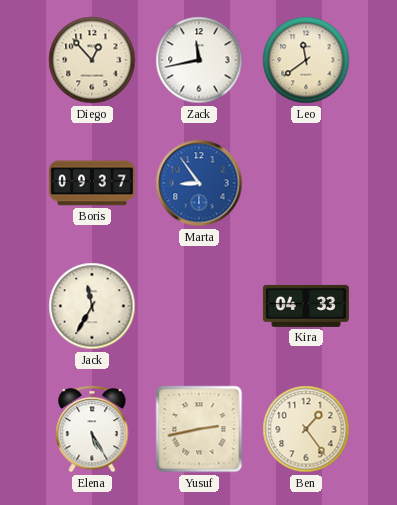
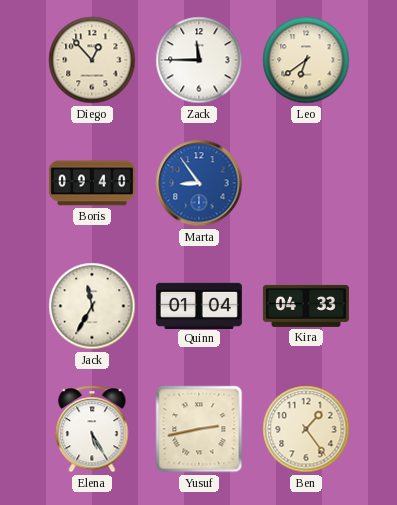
Zack: 11:43 -> 11:45 (199, 60)
Leo: 11:39 -> 6:39 (306, 60)
Boris: 09:37 -> 09:40 (92, 183)
Quinn: none -> 01:04 (199, 305)
